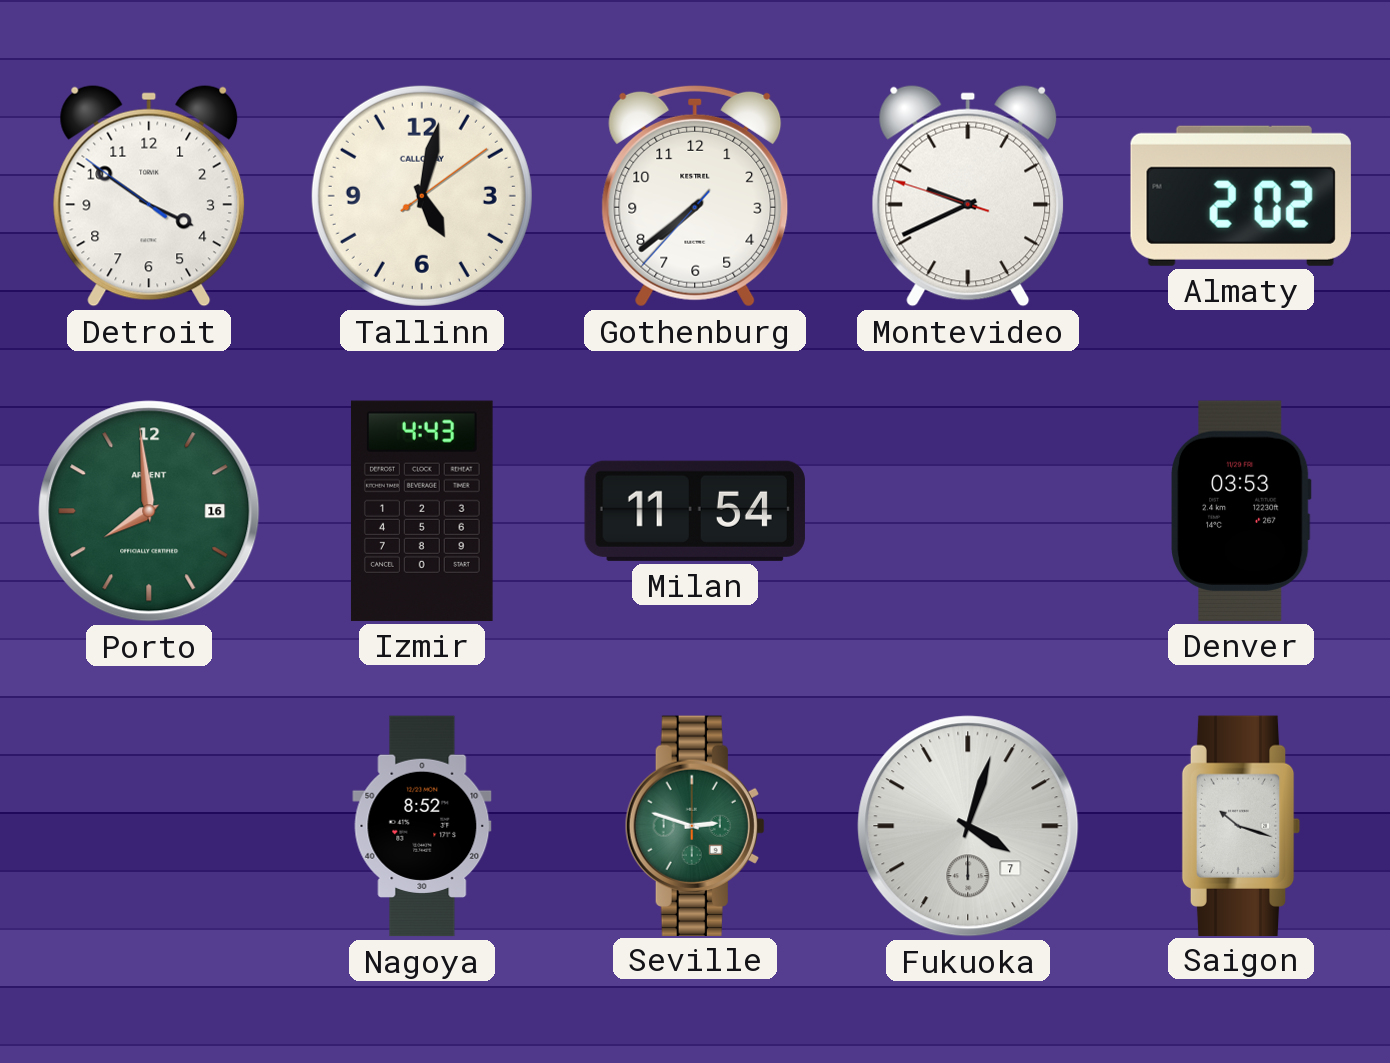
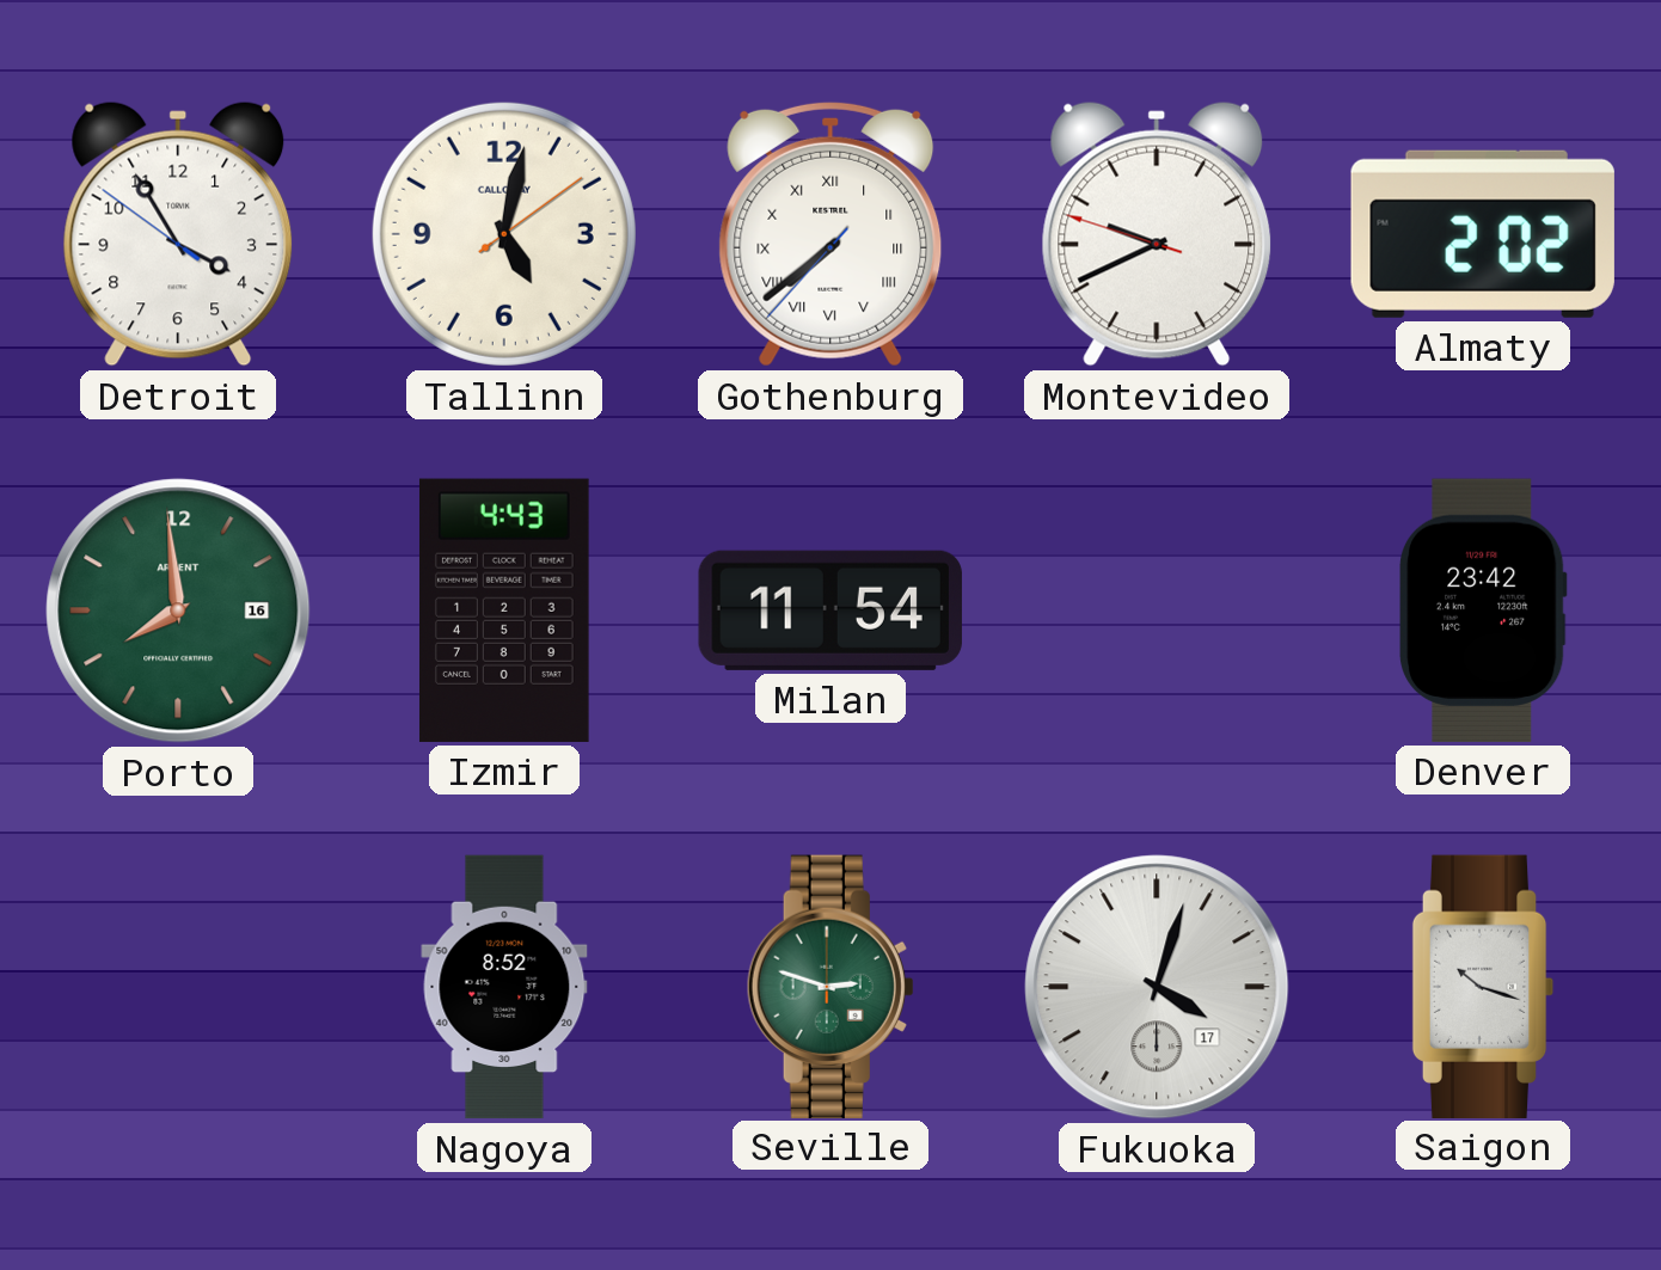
Detroit: 3:50 -> 3:54 (178, 234)
Gothenburg numerals: Arabic -> Roman (830, 234)
Denver: 03:53 -> 23:42 (1483, 611)
Fukuoka date: 7 -> 17 (1157, 987)
